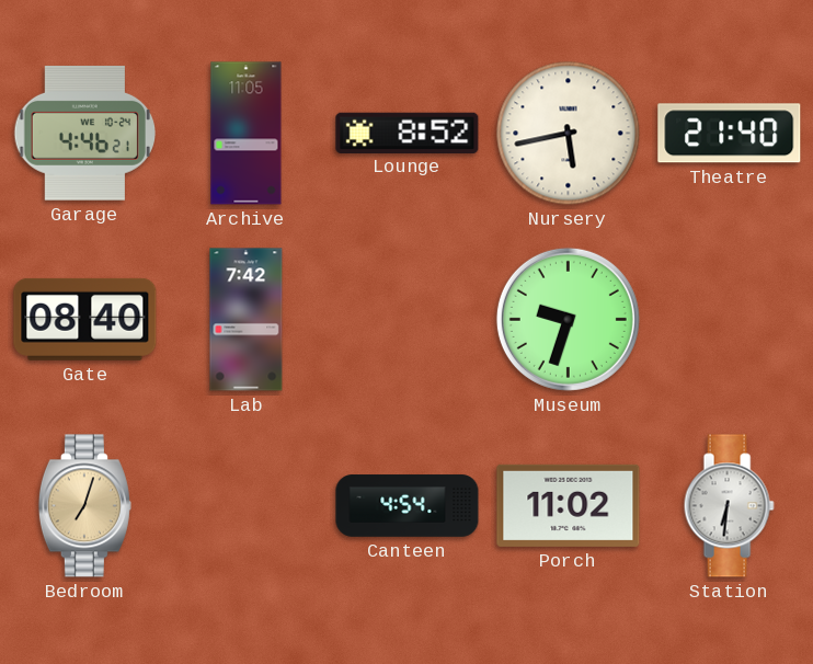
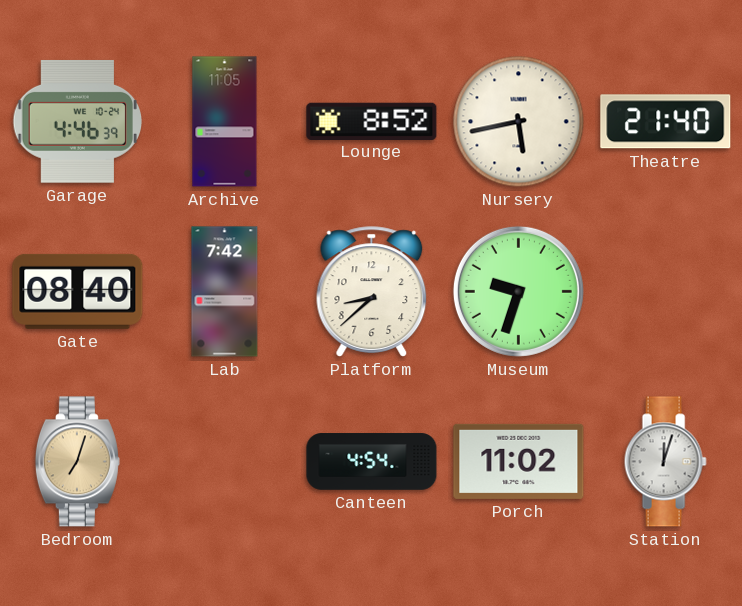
Garage: 4:46:21 -> 4:46:39 (77, 121)
Platform: none -> 8:38 (372, 292)
Station: 6:31 -> 12:03 (665, 462)
